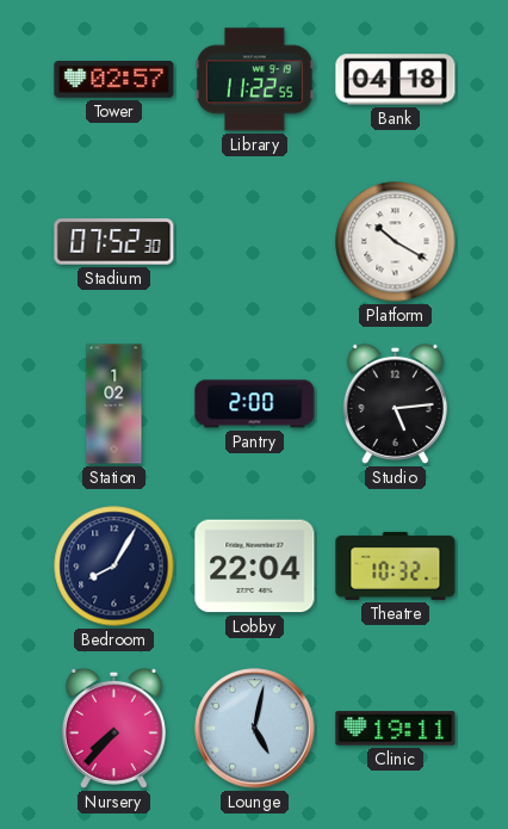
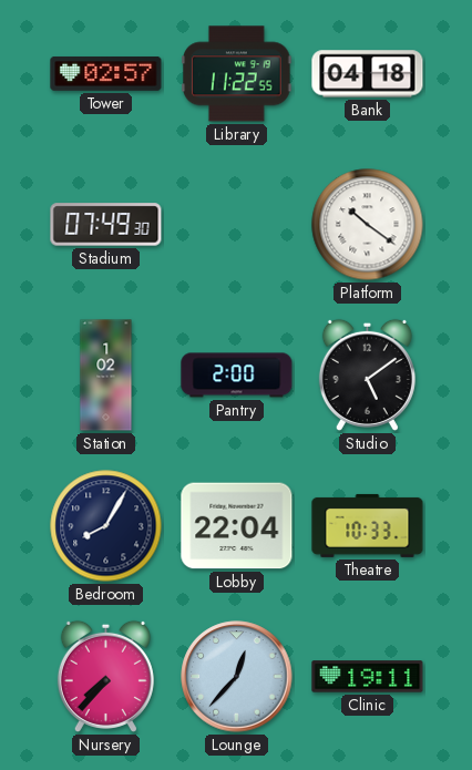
Stadium: 07:52 -> 07:49 (106, 225)
Platform: 10:20 -> 10:21 (368, 225)
Studio: 5:14 -> 5:09 (367, 374)
Theatre: 10:32 -> 10:33 (368, 525)
Lounge: 5:02 -> 12:37 (237, 677)
